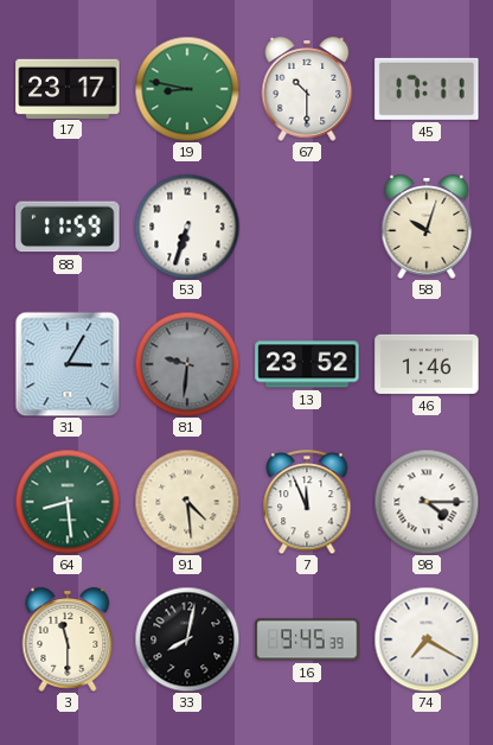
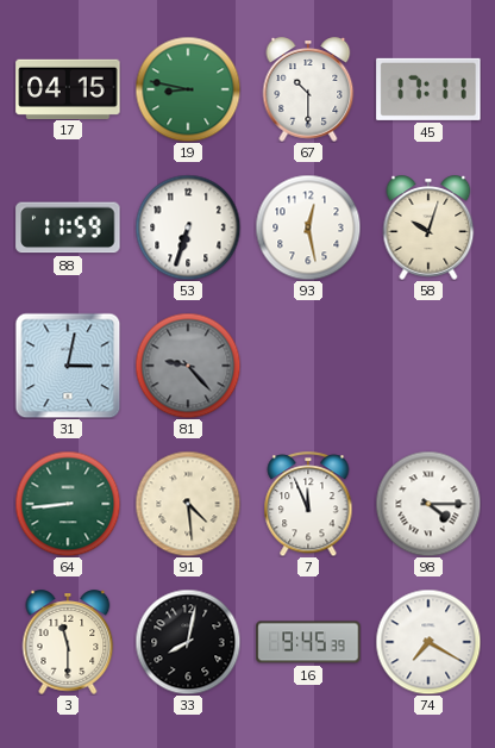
17: 23:17 -> 04:15 (68, 88)
93: none -> 12:28 (308, 227)
31: 3:05 -> 3:02 (68, 366)
81: 9:31 -> 9:23 (188, 366)
13: 23:52 -> none (307, 364)
46: 1:46 -> none (427, 364)
64: 8:29 -> 8:44 (68, 504)
